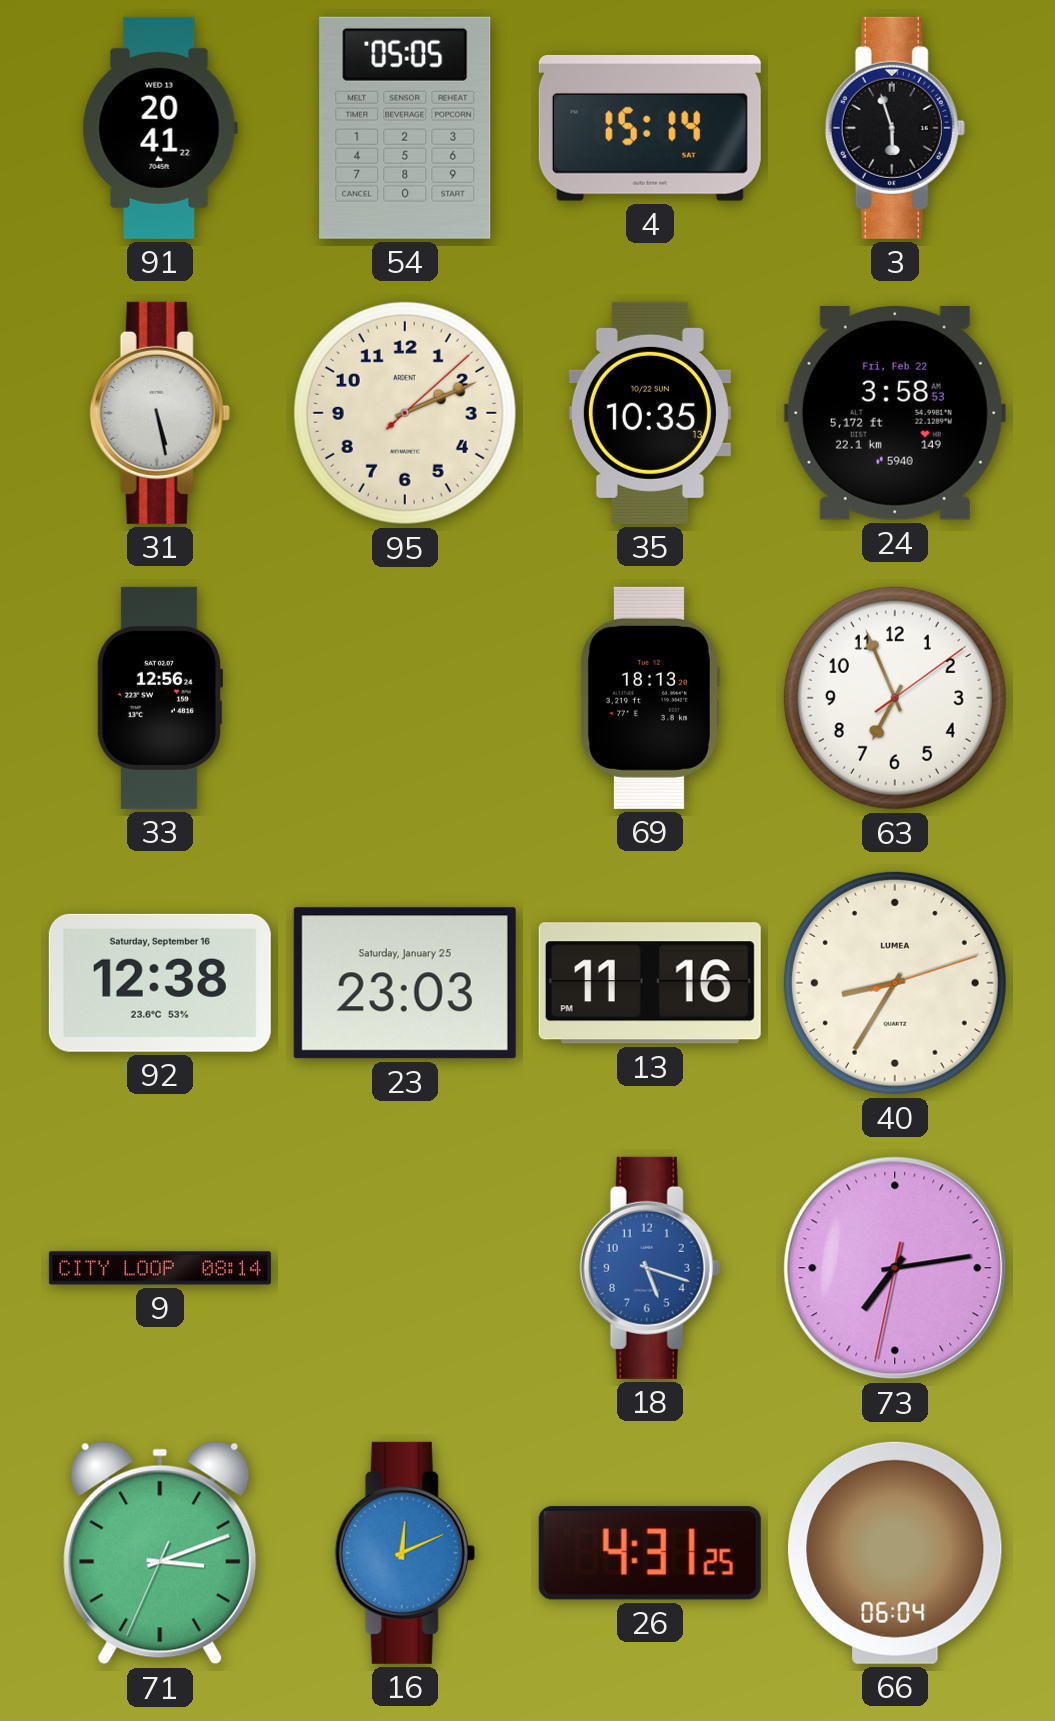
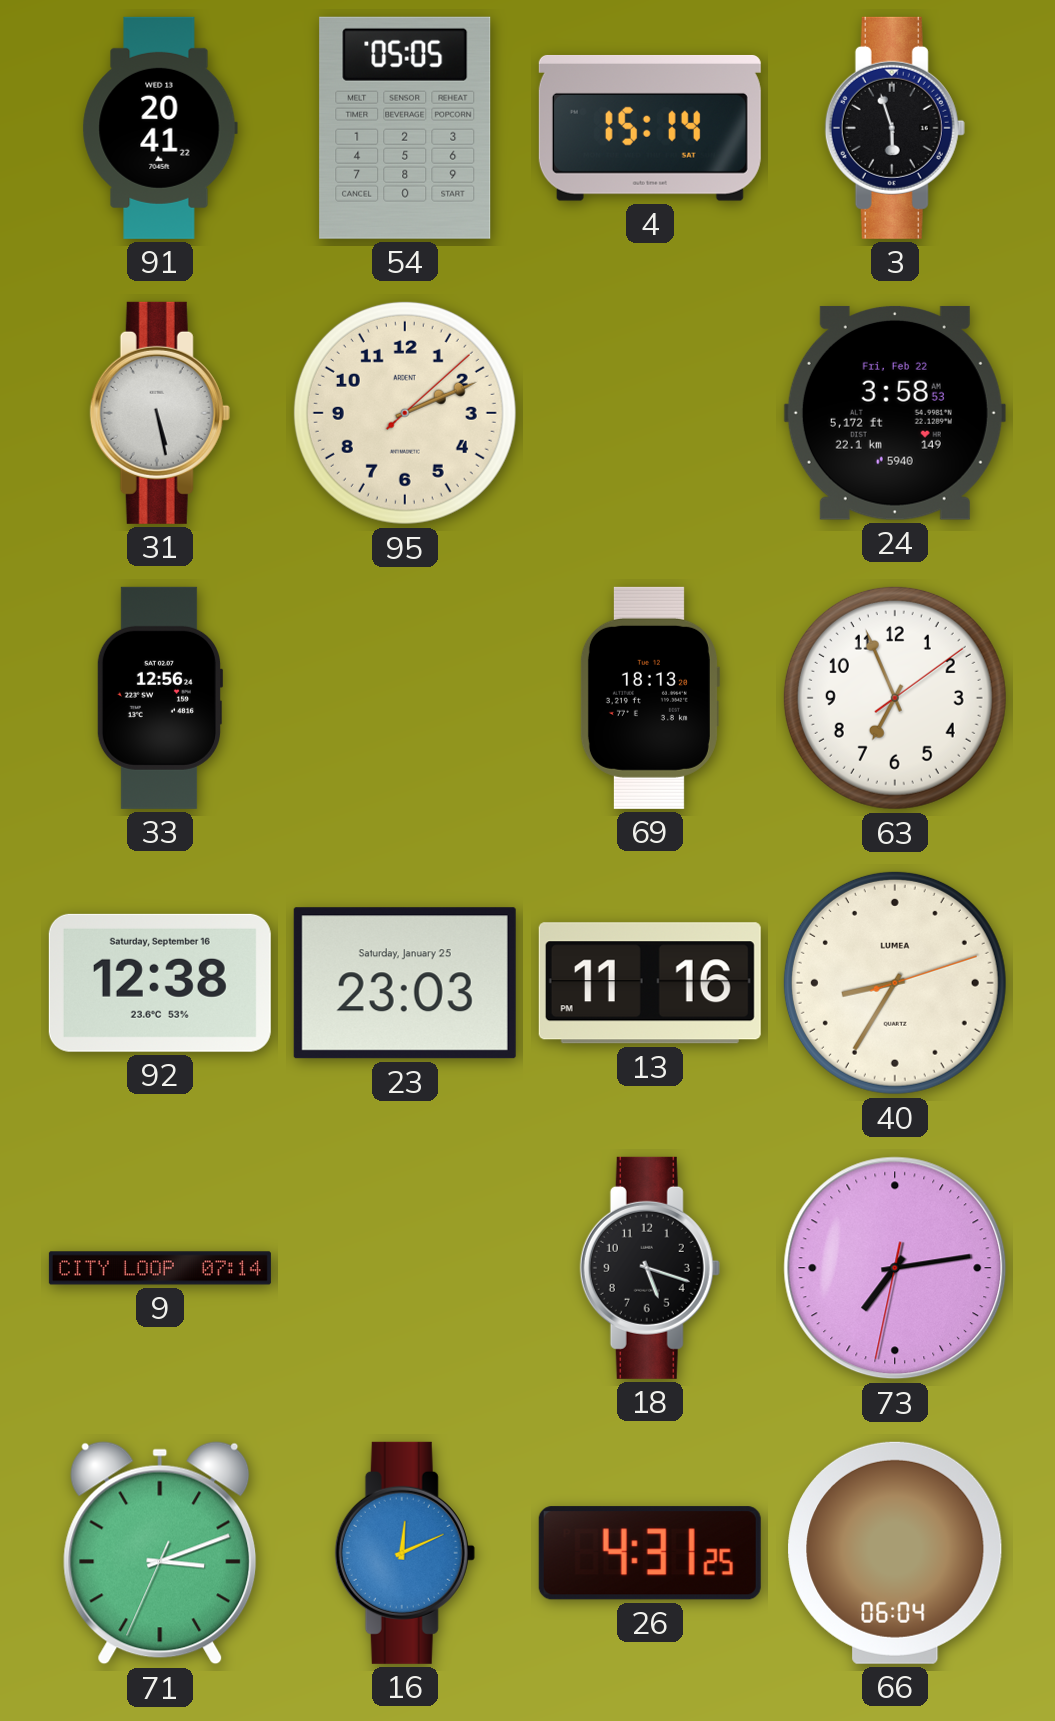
35: 10:35 -> none (650, 413)
9: 08:14 -> 07:14 (160, 1268)
18 dial: blue -> black (650, 1268)
